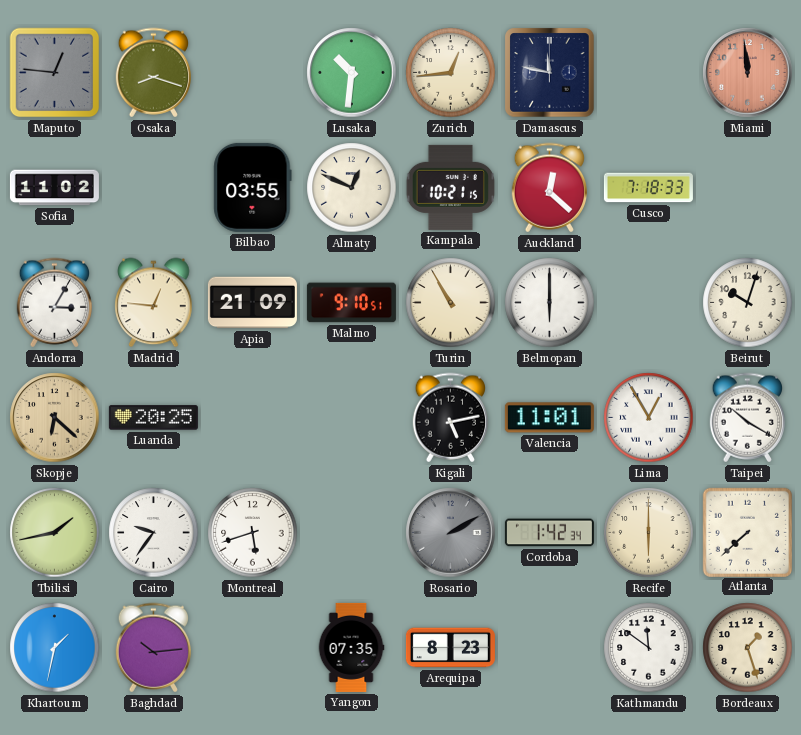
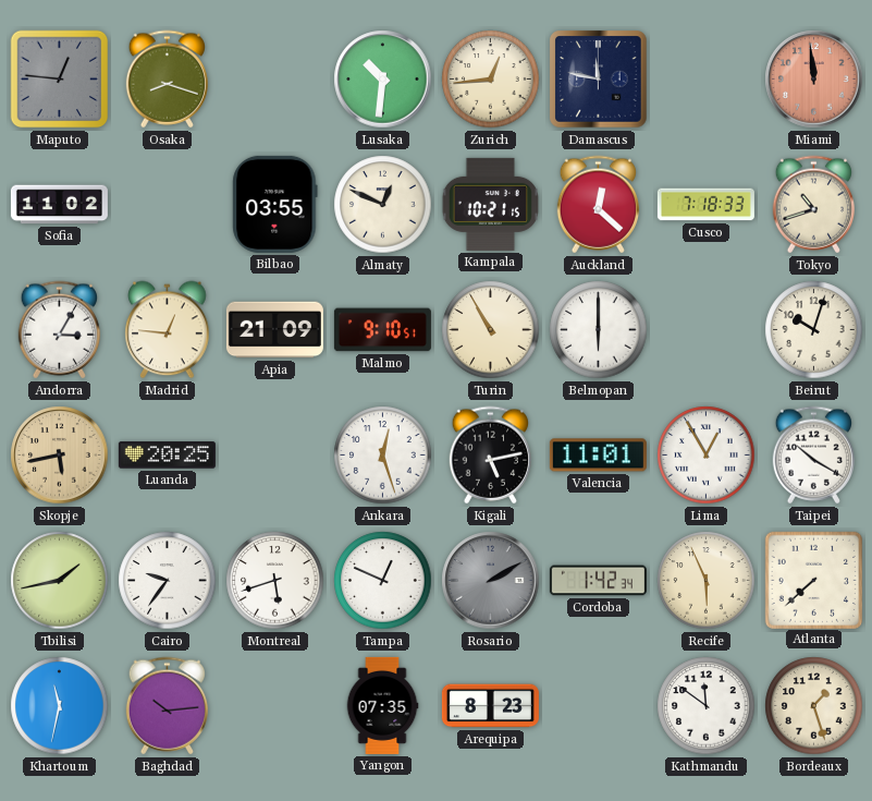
Tokyo: none -> 10:42 (813, 205)
Skopje: 6:22 -> 5:43 (60, 456)
Ankara: none -> 12:27 (383, 456)
Tampa: none -> 12:49 (383, 581)
Recife: 6:00 -> 5:56 (707, 581)
Khartoum: 1:32 -> 11:32 (60, 706)
